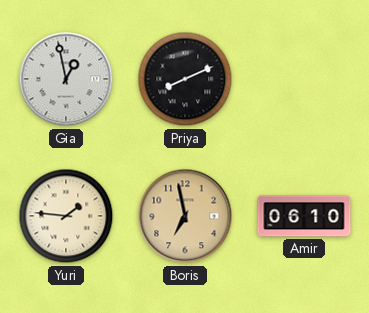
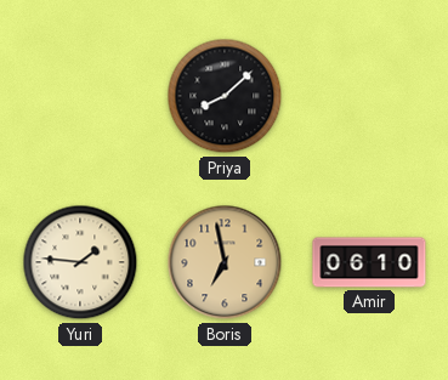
Gia: 12:58 -> none (66, 79)
Priya: 8:11 -> 8:08 (225, 96)
